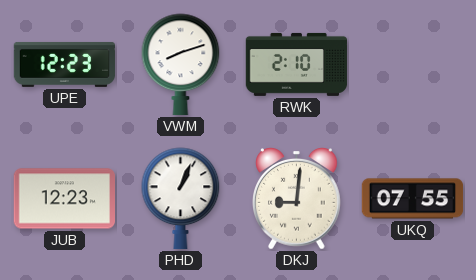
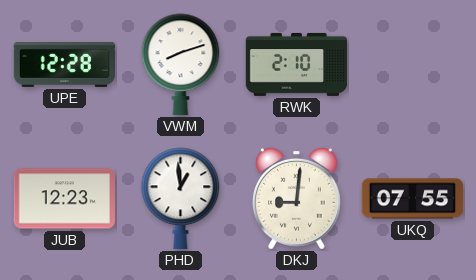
UPE: 12:23 -> 12:28 (65, 64)
PHD: 1:04 -> 12:59 (181, 198)
